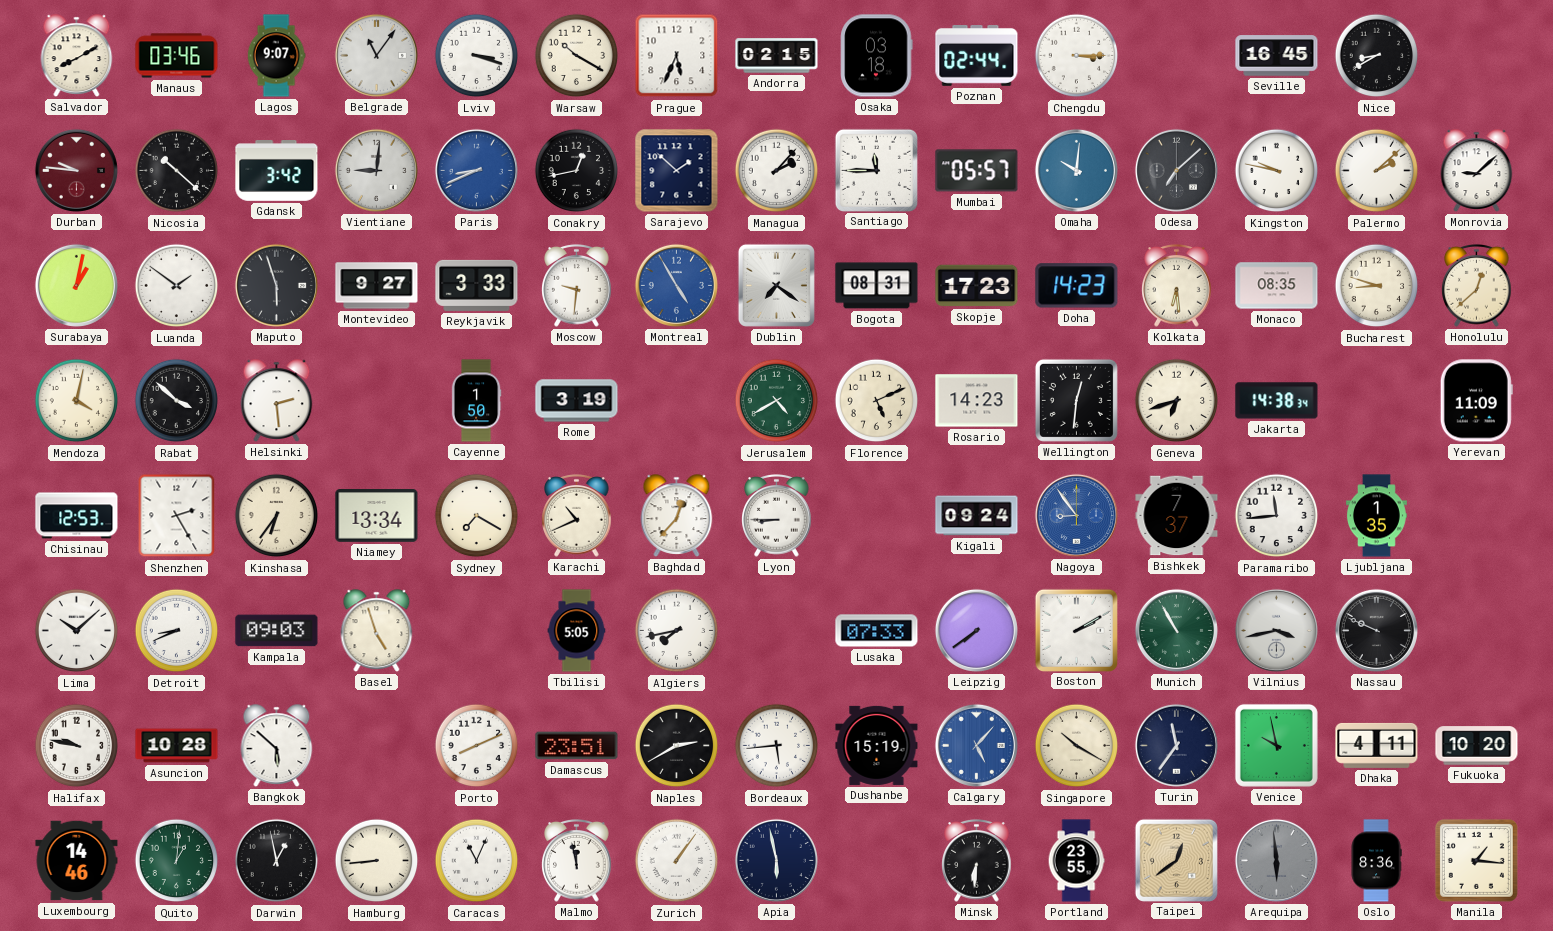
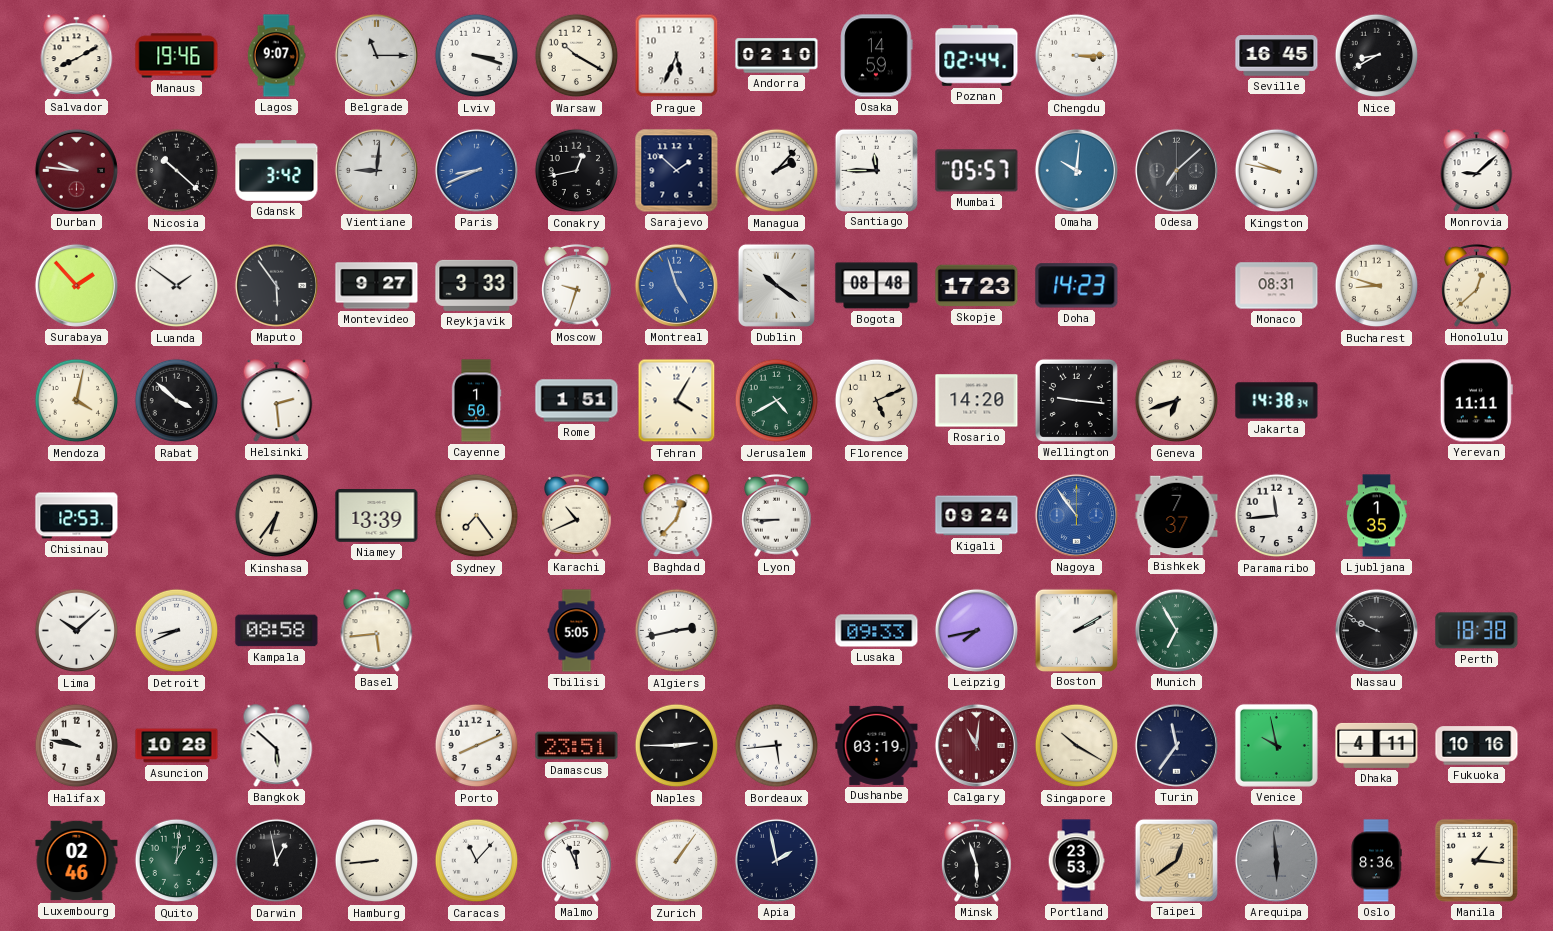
Manaus: 03:46 -> 19:46 (177, 56)
Belgrade: 11:06 -> 11:15 (376, 55)
Andorra: 02:15 -> 02:10 (777, 56)
Osaka: 03:18 -> 14:59 (877, 56)
Palermo: 2:08 -> none (1377, 171)
Surabaya: 1:02 -> 1:53 (76, 285)
Maputo: 5:57 -> 5:54 (276, 285)
Moscow: 9:31 -> 9:33 (577, 286)
Montreal: 4:55 -> 4:57 (676, 285)
Dublin: 7:21 -> 10:21 (776, 285)
Bogota: 08:31 -> 08:48 (877, 286)
Kolkata: 6:29 -> none (1177, 286)
Monaco: 08:35 -> 08:31 (1277, 286)
Rome: 3:19 -> 1:51 (577, 401)
Tehran: none -> 4:05 (677, 401)
Rosario: 14:23 -> 14:20 (977, 401)
Wellington: 12:31 -> 9:16 (1076, 400)
Yerevan: 11:09 -> 11:11 (1476, 401)
Shenzhen: 2:25 -> none (177, 516)
Niamey: 13:34 -> 13:39 (377, 516)
Sydney: 7:20 -> 7:24 (477, 516)
Nagoya: 8:54 -> 10:54 (1076, 515)
Kampala: 09:03 -> 08:58 (277, 631)
Basel: 4:57 -> 5:44 (377, 631)
Algiers: 7:43 -> 2:43 (677, 631)
Lusaka: 07:33 -> 09:33 (877, 631)
Leipzig: 7:39 -> 7:43 (976, 630)
Munich: 10:55 -> 6:55 (1176, 630)
Vilnius: 3:43 -> none (1276, 630)
Perth: none -> 18:38 (1477, 631)
Naples: 2:40 -> 2:45 (677, 746)
Dushanbe: 15:19 -> 03:19 (877, 745)
Calgary: 5:07 -> 11:01 (976, 745)
Calgary dial: blue -> burgundy (976, 745)
Fukuoka: 10:20 -> 10:16 (1477, 746)
Luxembourg: 14:46 -> 02:46 (77, 861)
Caracas: 11:04 -> 11:07 (477, 861)
Malmo: 11:58 -> 11:56 (577, 861)
Apia: 5:58 -> 1:58 (776, 860)
Minsk: 6:31 -> 5:57 (977, 861)
Portland: 23:55 -> 23:53 (1076, 861)
